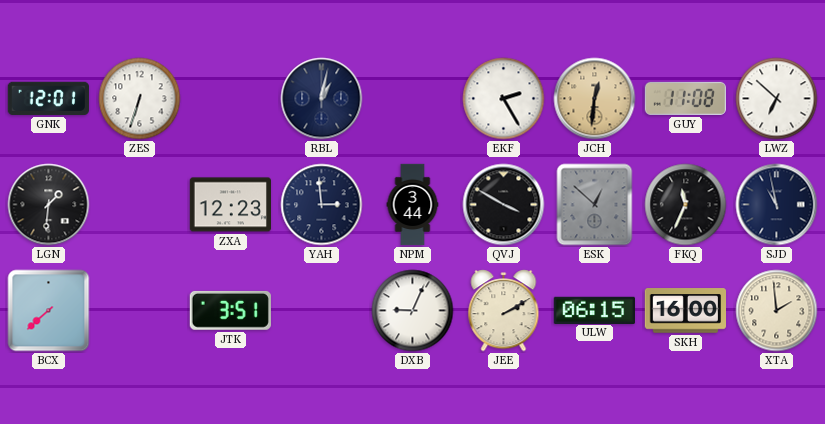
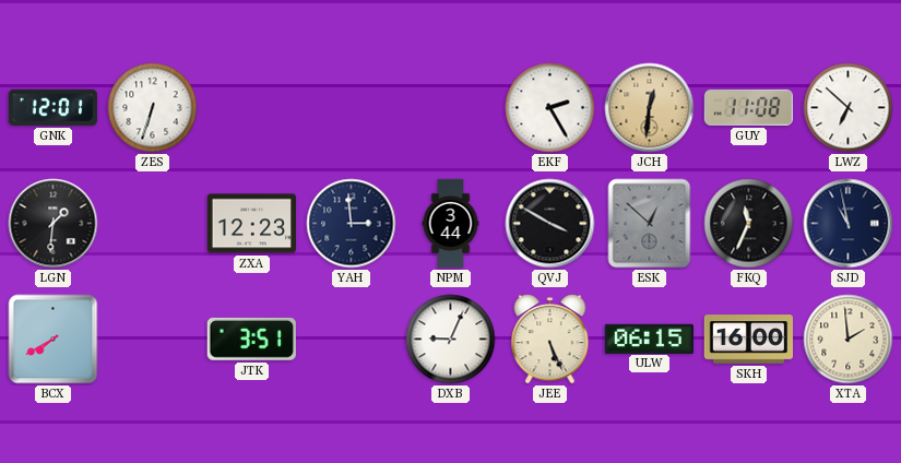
RBL: 1:02 -> none (322, 99)
BCX: 7:38 -> 7:40 (54, 340)
JEE: 2:10 -> 5:26 (550, 340)
